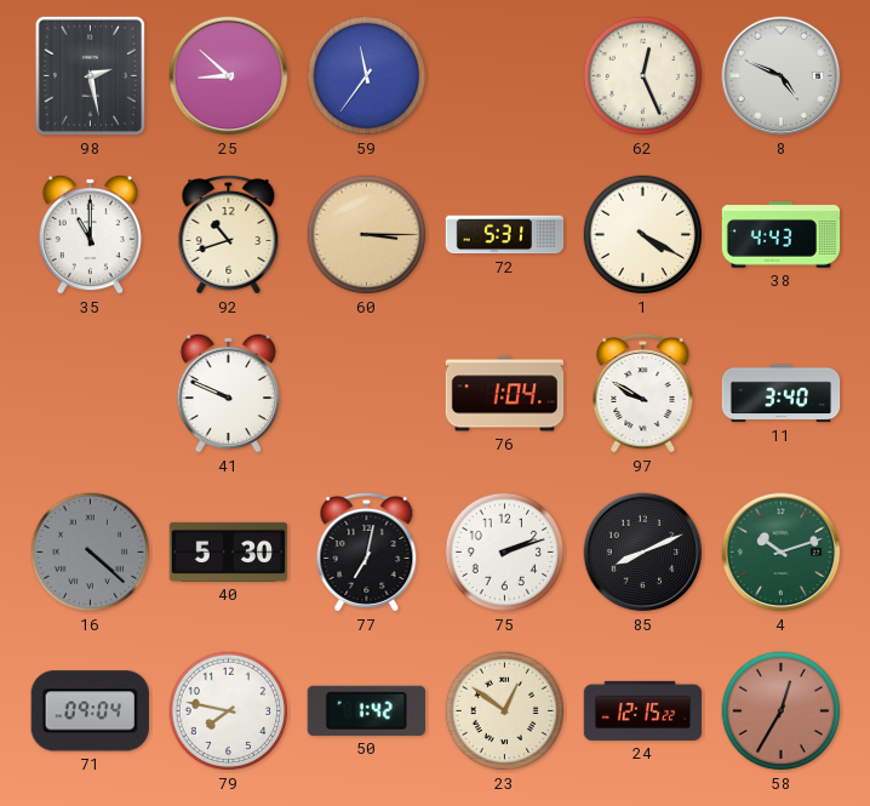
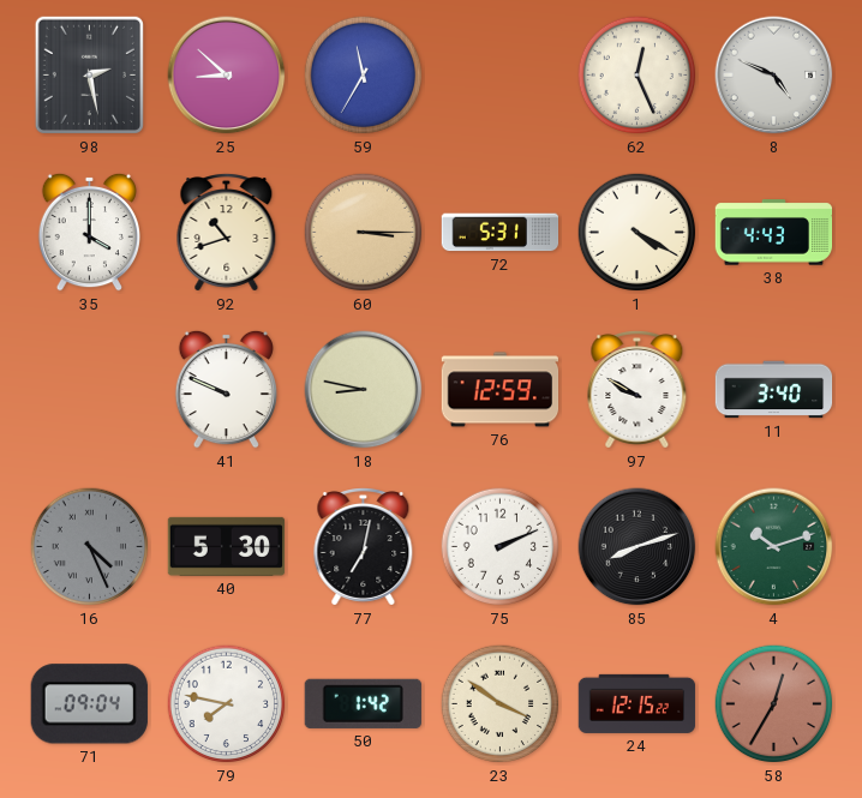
59: 11:36 -> 11:35 (364, 76)
35: 11:00 -> 4:00 (89, 232)
18: none -> 8:47 (364, 390)
76: 1:04 -> 12:59 (501, 390)
16: 4:22 -> 4:26 (90, 547)
75: 2:12 -> 2:11 (501, 547)
85: 8:11 -> 8:12 (637, 547)
23: 12:51 -> 3:51 (501, 704)
